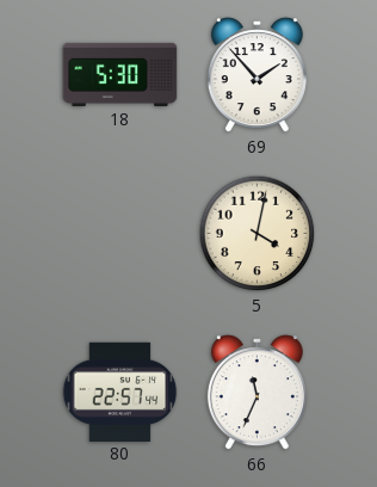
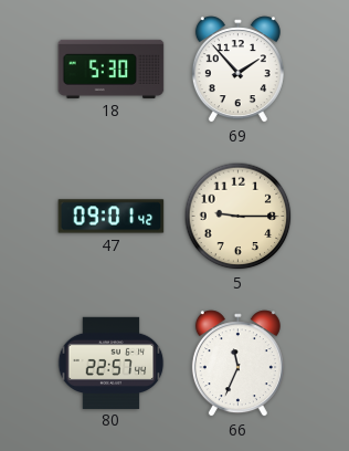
47: none -> 09:01 (112, 217)
5: 4:02 -> 9:15 (239, 217)
